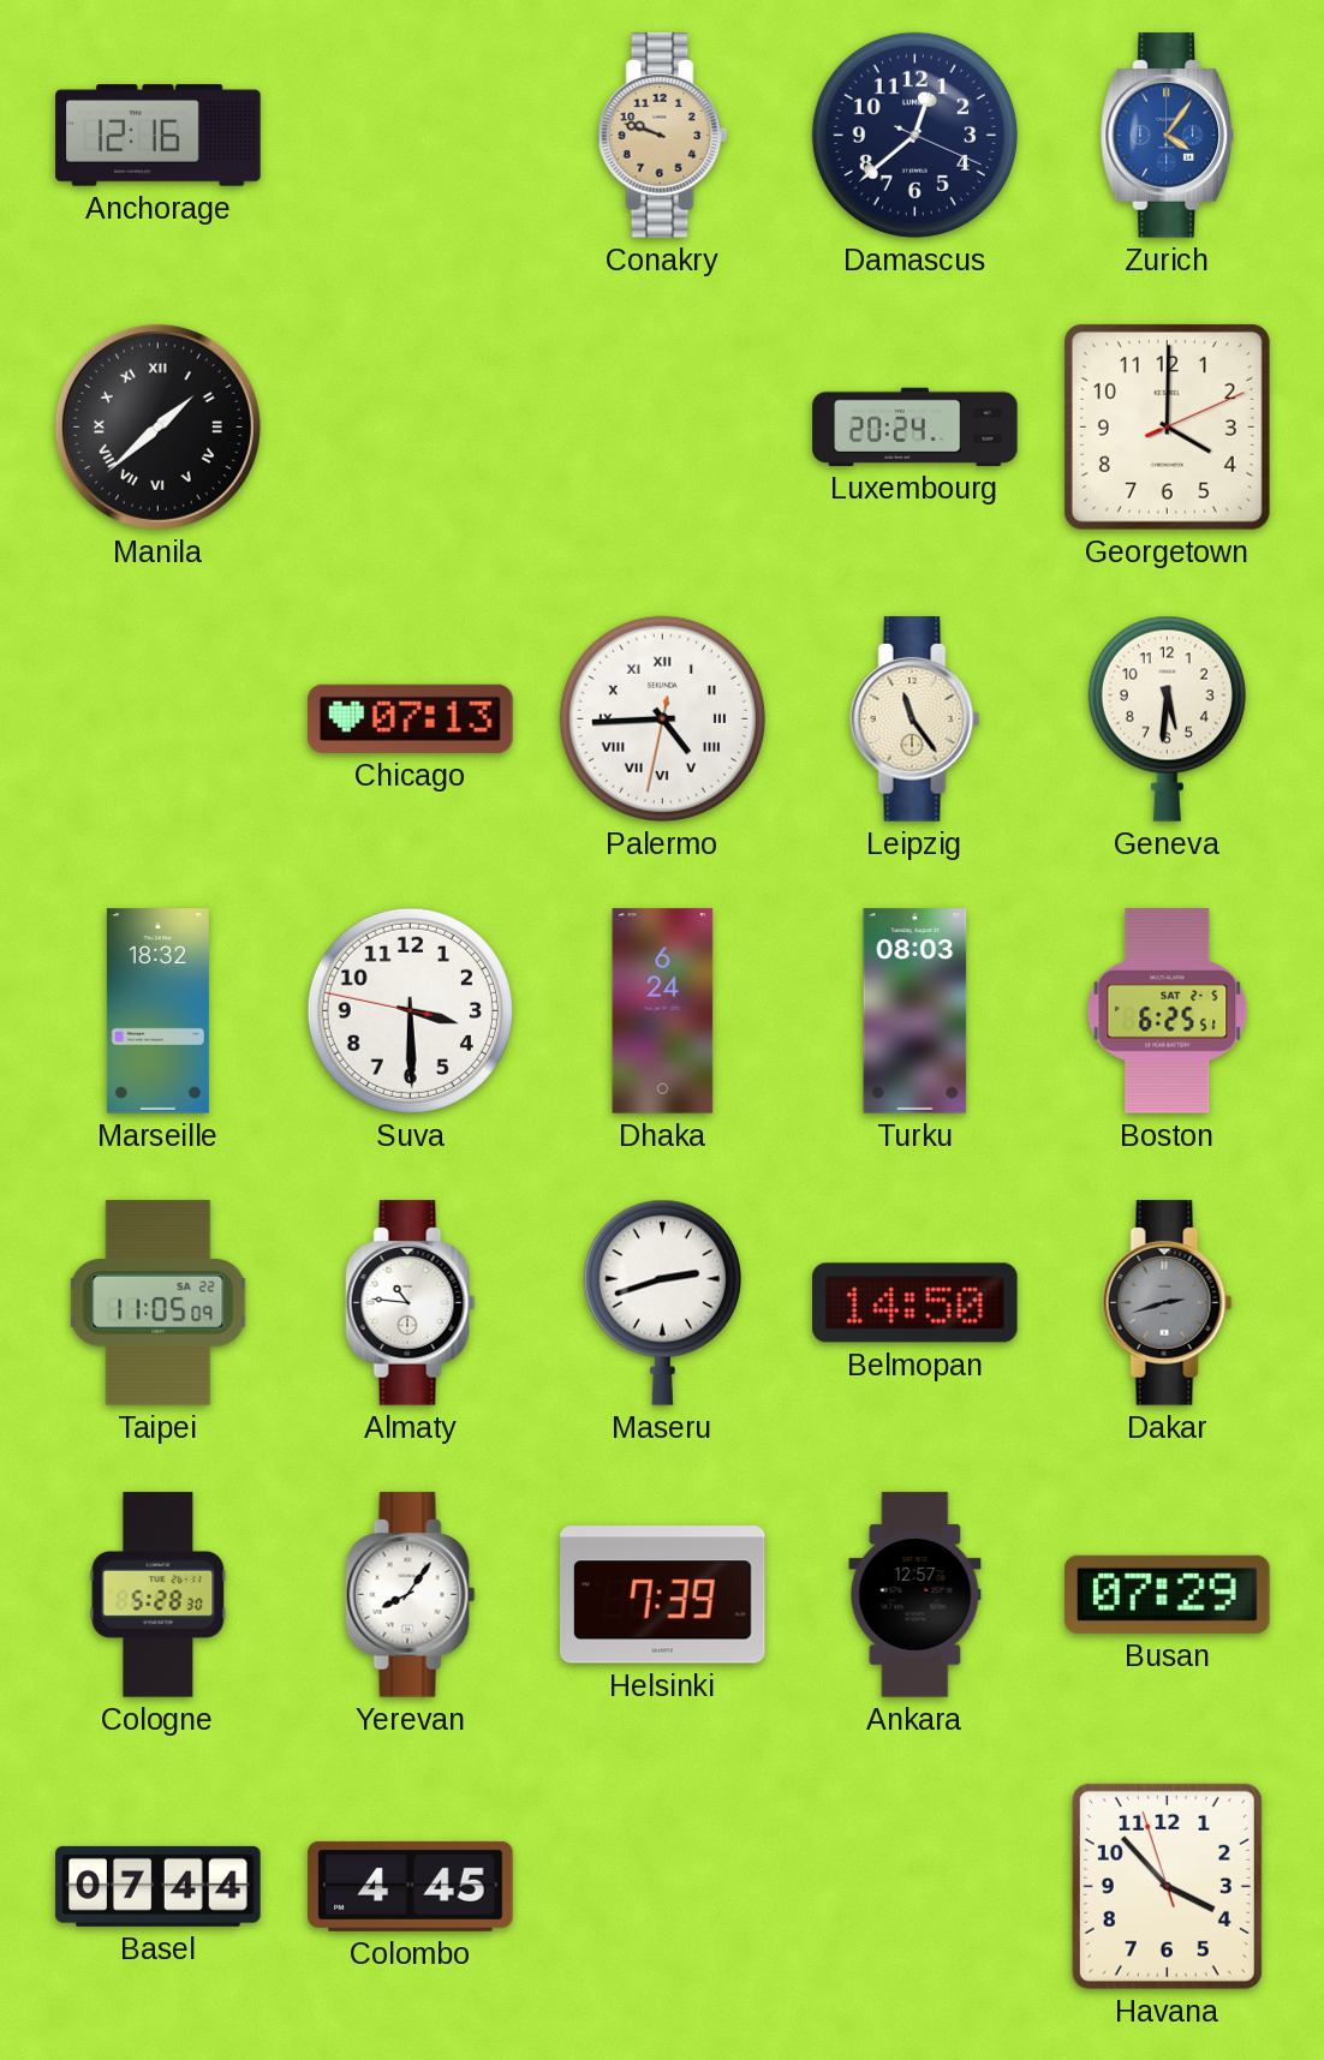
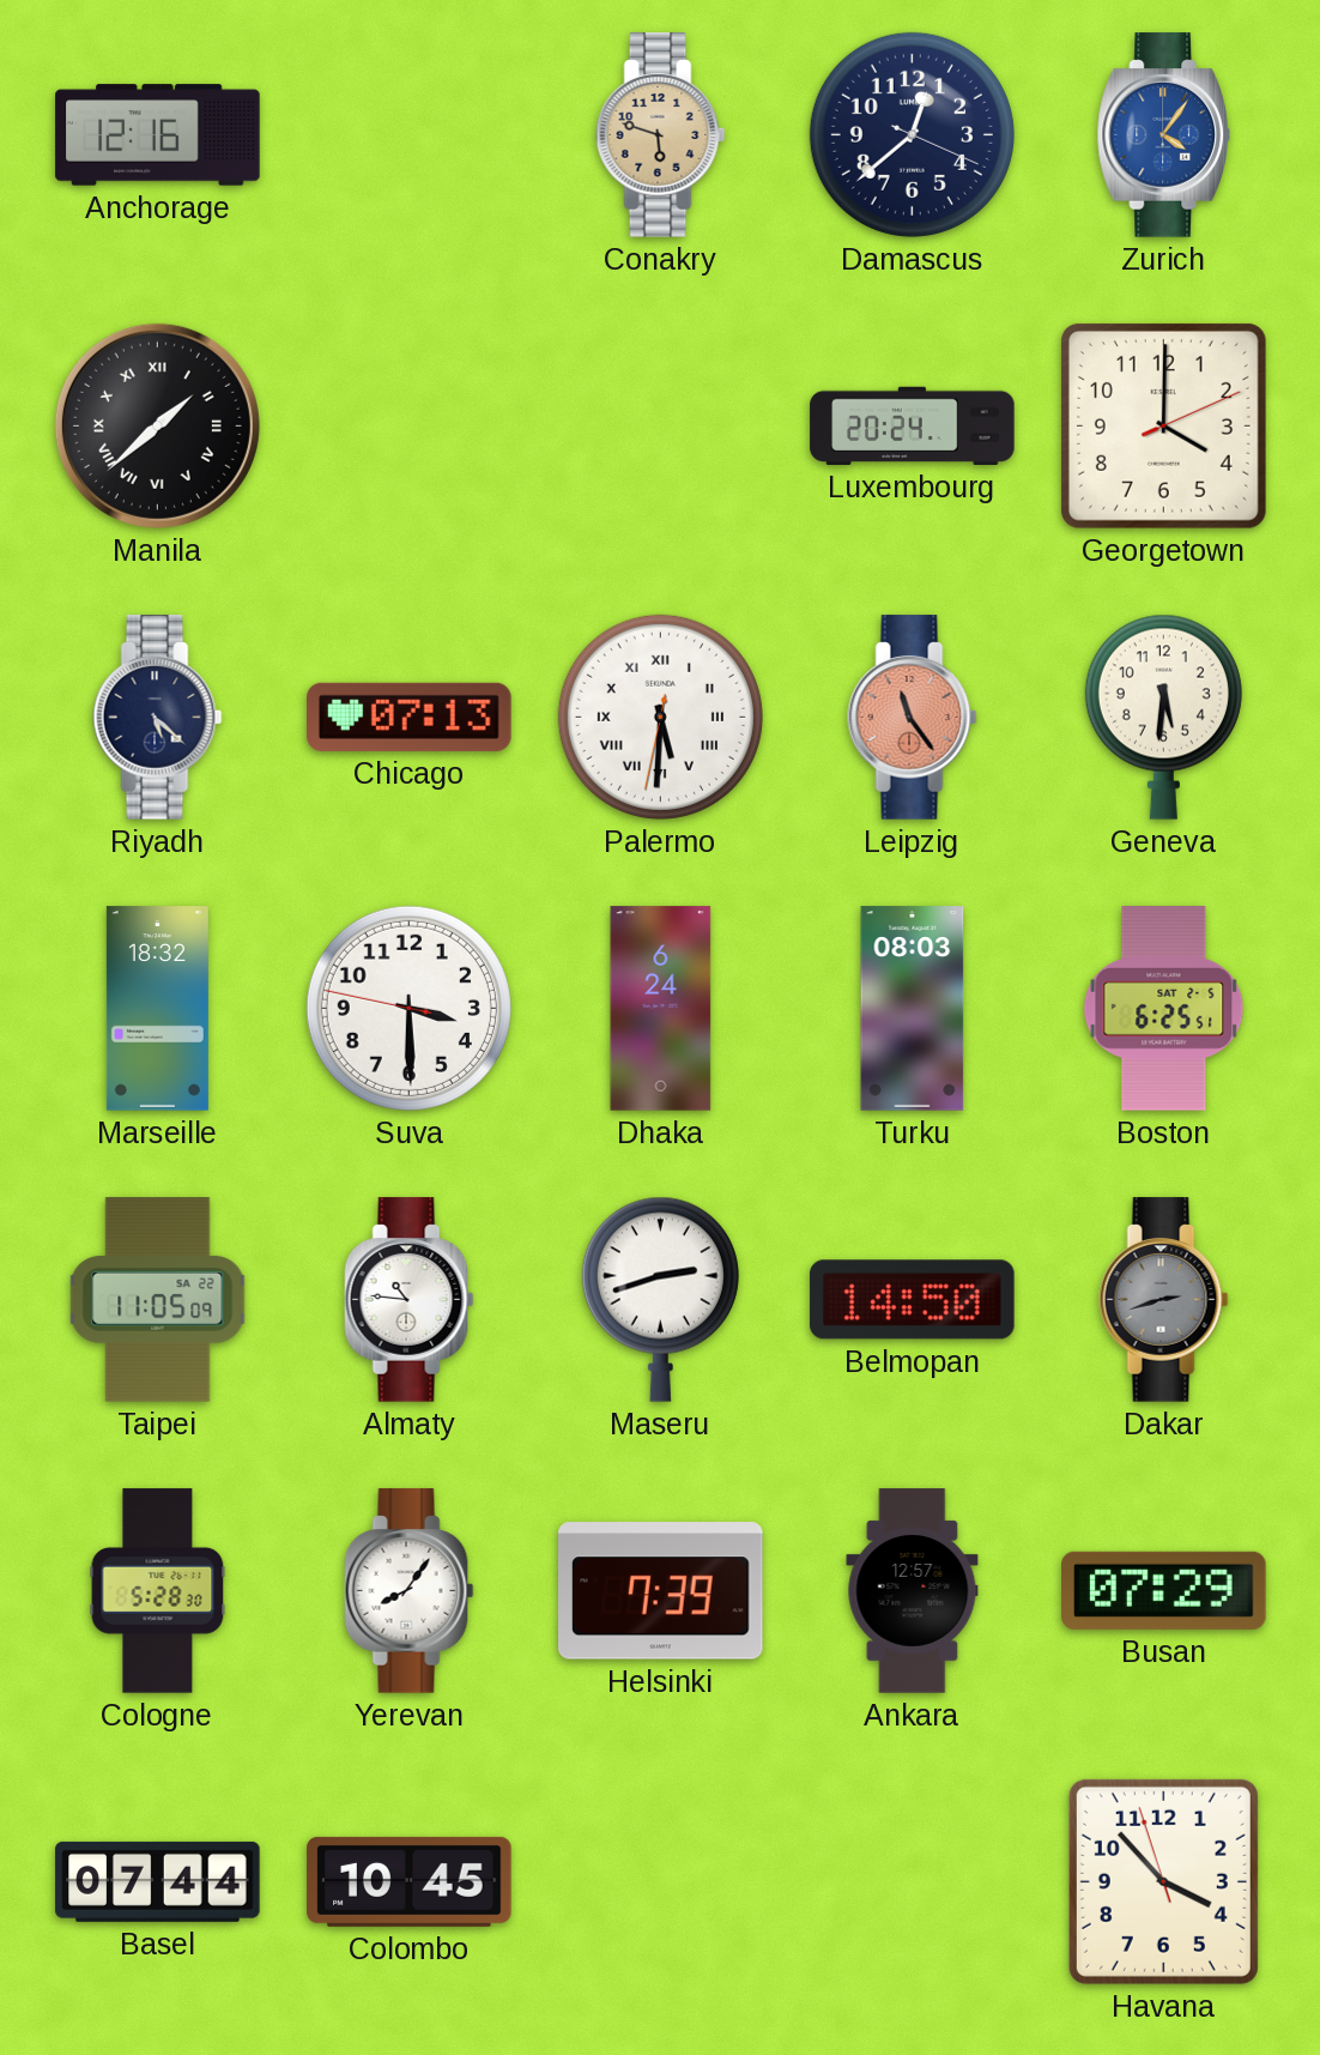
Conakry: 9:48 -> 5:48 (661, 135)
Riyadh: none -> 5:22 (158, 718)
Palermo: 4:44 -> 5:30 (660, 717)
Leipzig dial: cream -> salmon (913, 718)
Colombo: 4:45 -> 10:45 (410, 1881)
